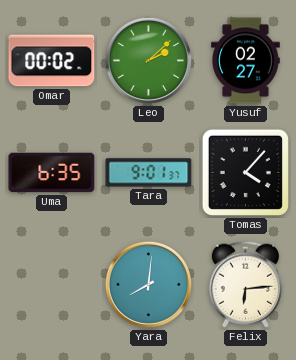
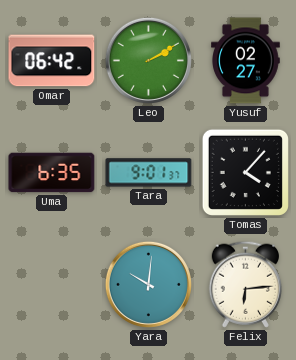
Omar: 00:02 -> 06:42 (52, 61)
Leo: 2:08 -> 2:10 (148, 60)
Yara: 8:01 -> 10:01 (148, 284)
